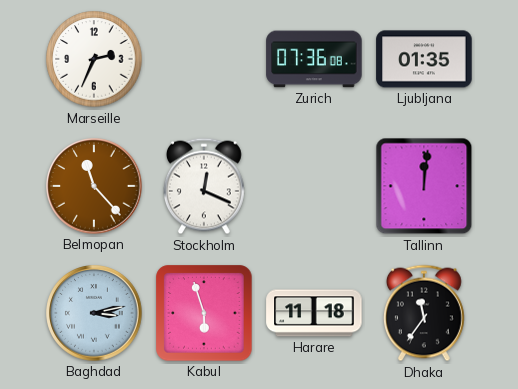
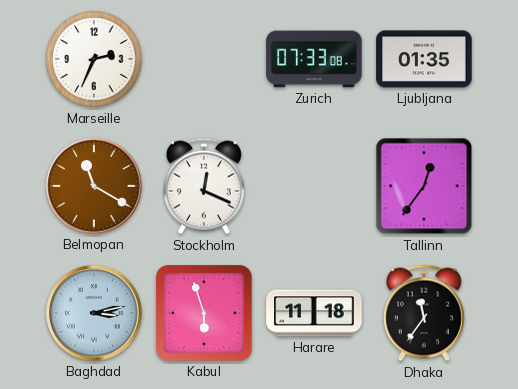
Zurich: 07:36 -> 07:33 (314, 59)
Belmopan: 11:23 -> 11:20 (94, 186)
Tallinn: 12:01 -> 12:36 (424, 186)
